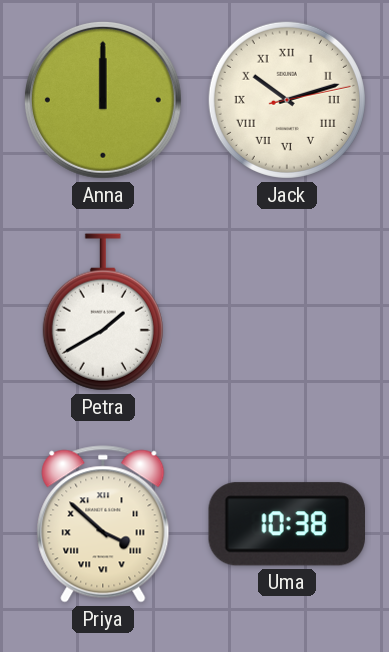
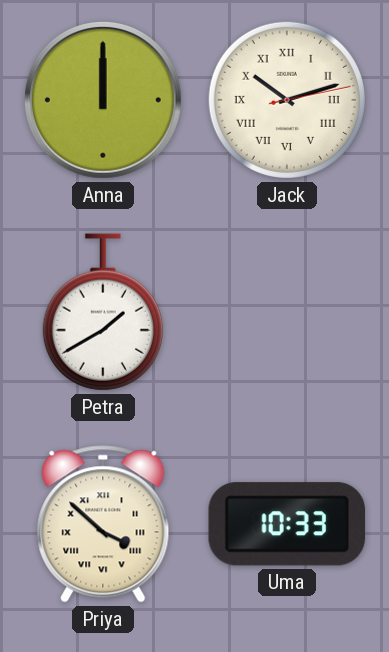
Uma: 10:38 -> 10:33 (286, 524)
